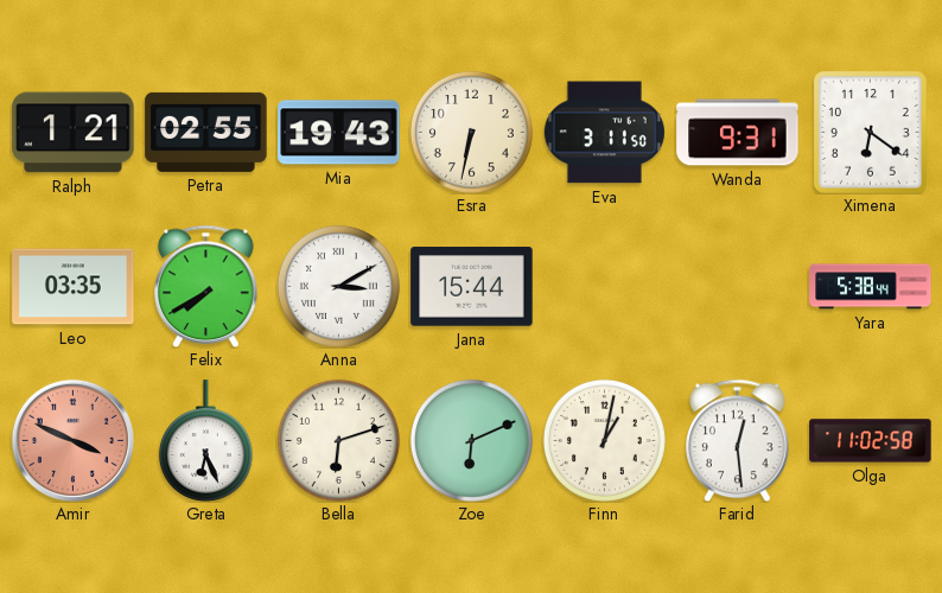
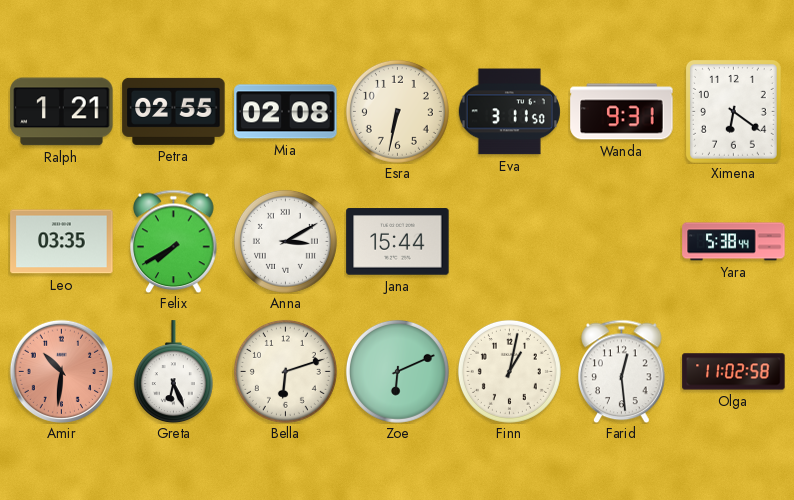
Mia: 19:43 -> 02:08 (286, 112)
Amir: 3:49 -> 10:31 (61, 371)
